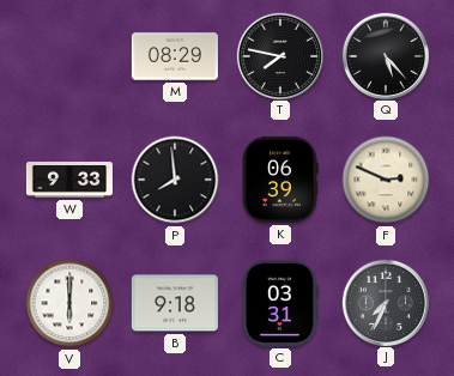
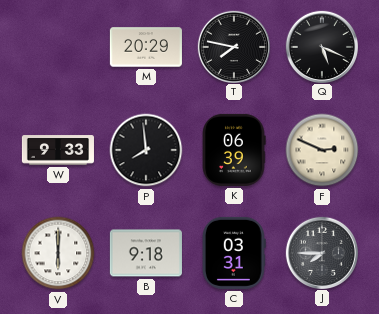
M: 08:29 -> 20:29 (146, 47)
Q: 5:23 -> 5:19 (321, 46)
J: 7:34 -> 7:45 (321, 252)
